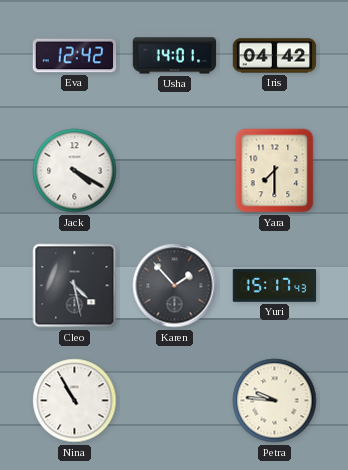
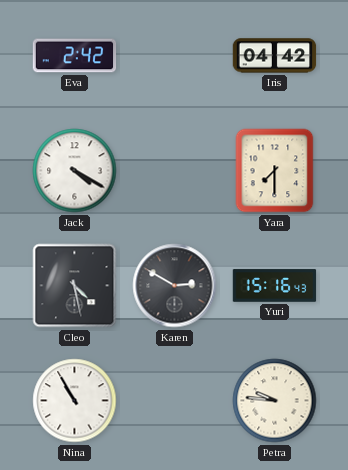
Eva: 12:42 -> 2:42 (75, 56)
Usha: 14:01 -> none (175, 56)
Karen: 1:53 -> 2:50 (175, 286)
Yuri: 15:17 -> 15:16 (275, 286)
